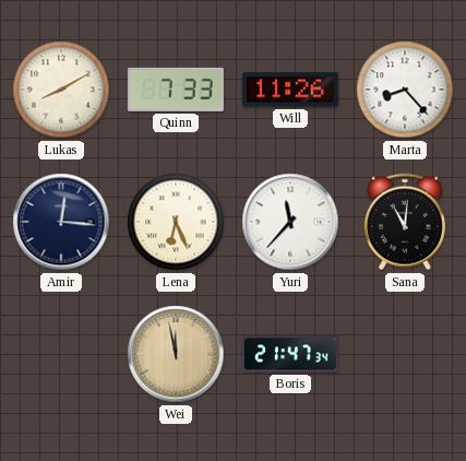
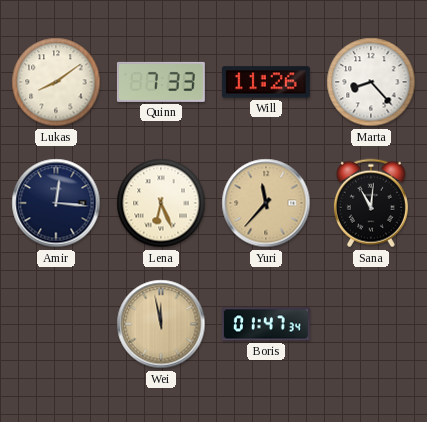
Lukas: 8:10 -> 8:09 (56, 82)
Yuri dial: white -> champagne (266, 203)
Boris: 21:47 -> 01:47 (266, 324)
